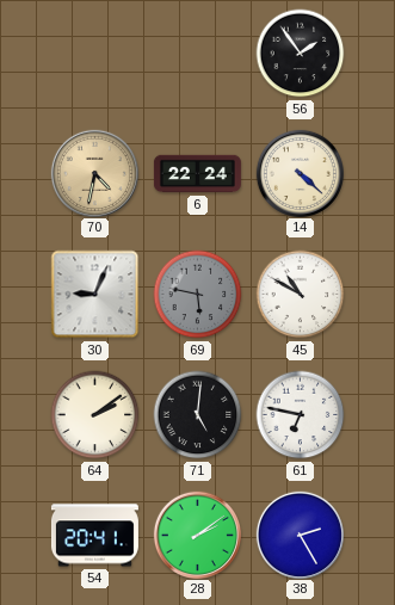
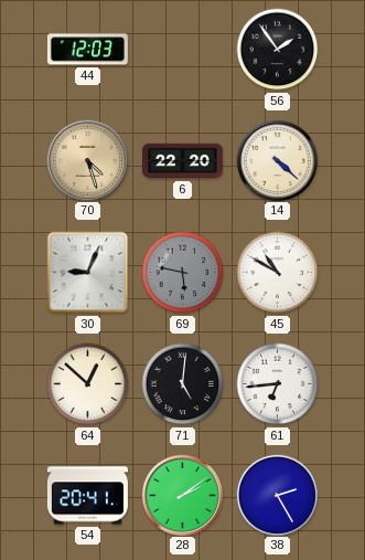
44: none -> 12:03 (87, 50)
70: 4:32 -> 4:27 (87, 160)
6: 22:24 -> 22:20 (182, 161)
64: 2:09 -> 12:52 (88, 384)
61: 6:47 -> 6:44 (278, 384)
